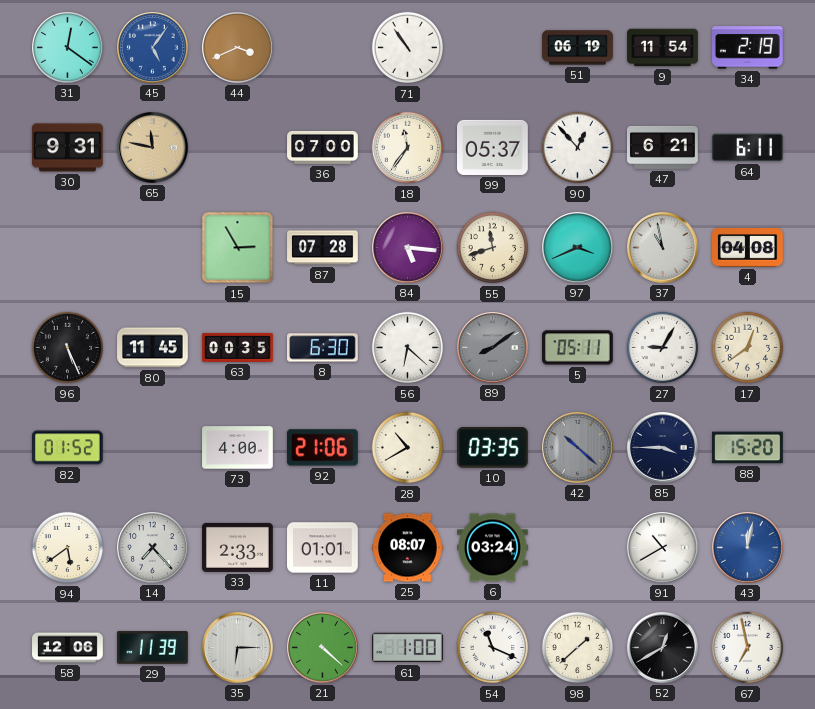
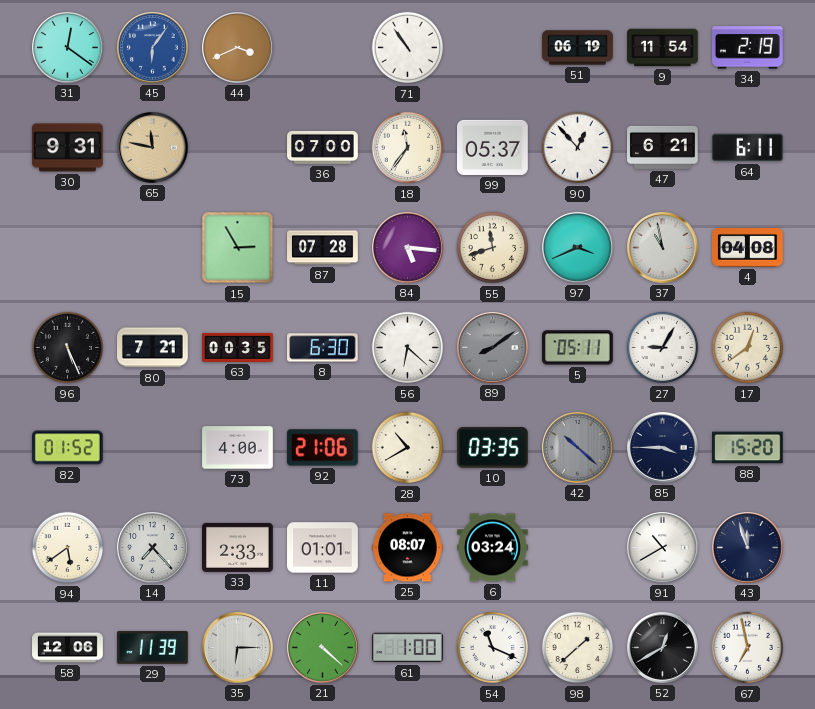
45: 5:06 -> 6:06 (153, 48)
80: 11:45 -> 7:21 (153, 348)
43: 12:02 -> 11:57 (748, 548)
43 dial: blue -> navy (748, 548)
